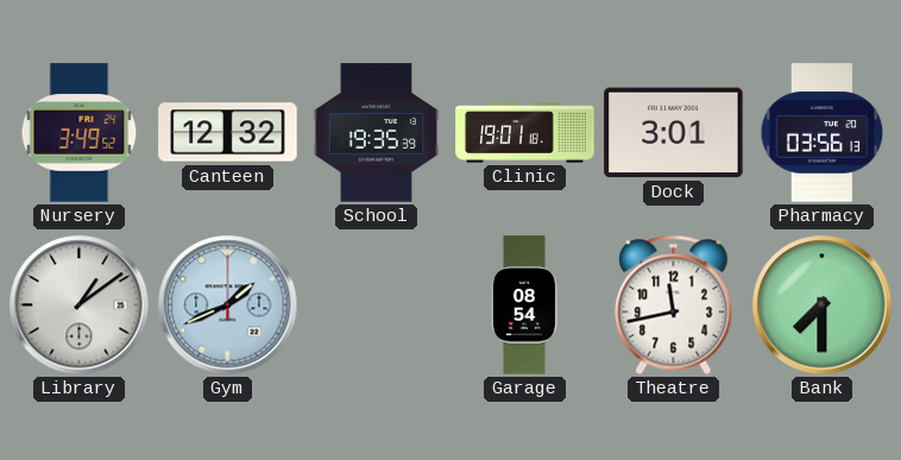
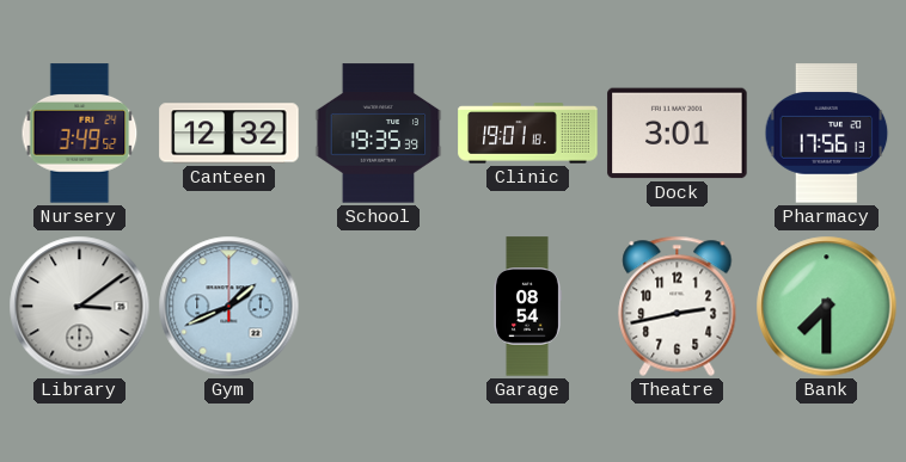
Pharmacy: 03:56 -> 17:56 (827, 134)
Library: 1:09 -> 3:09 (80, 307)
Theatre: 11:43 -> 2:43 (678, 306)
